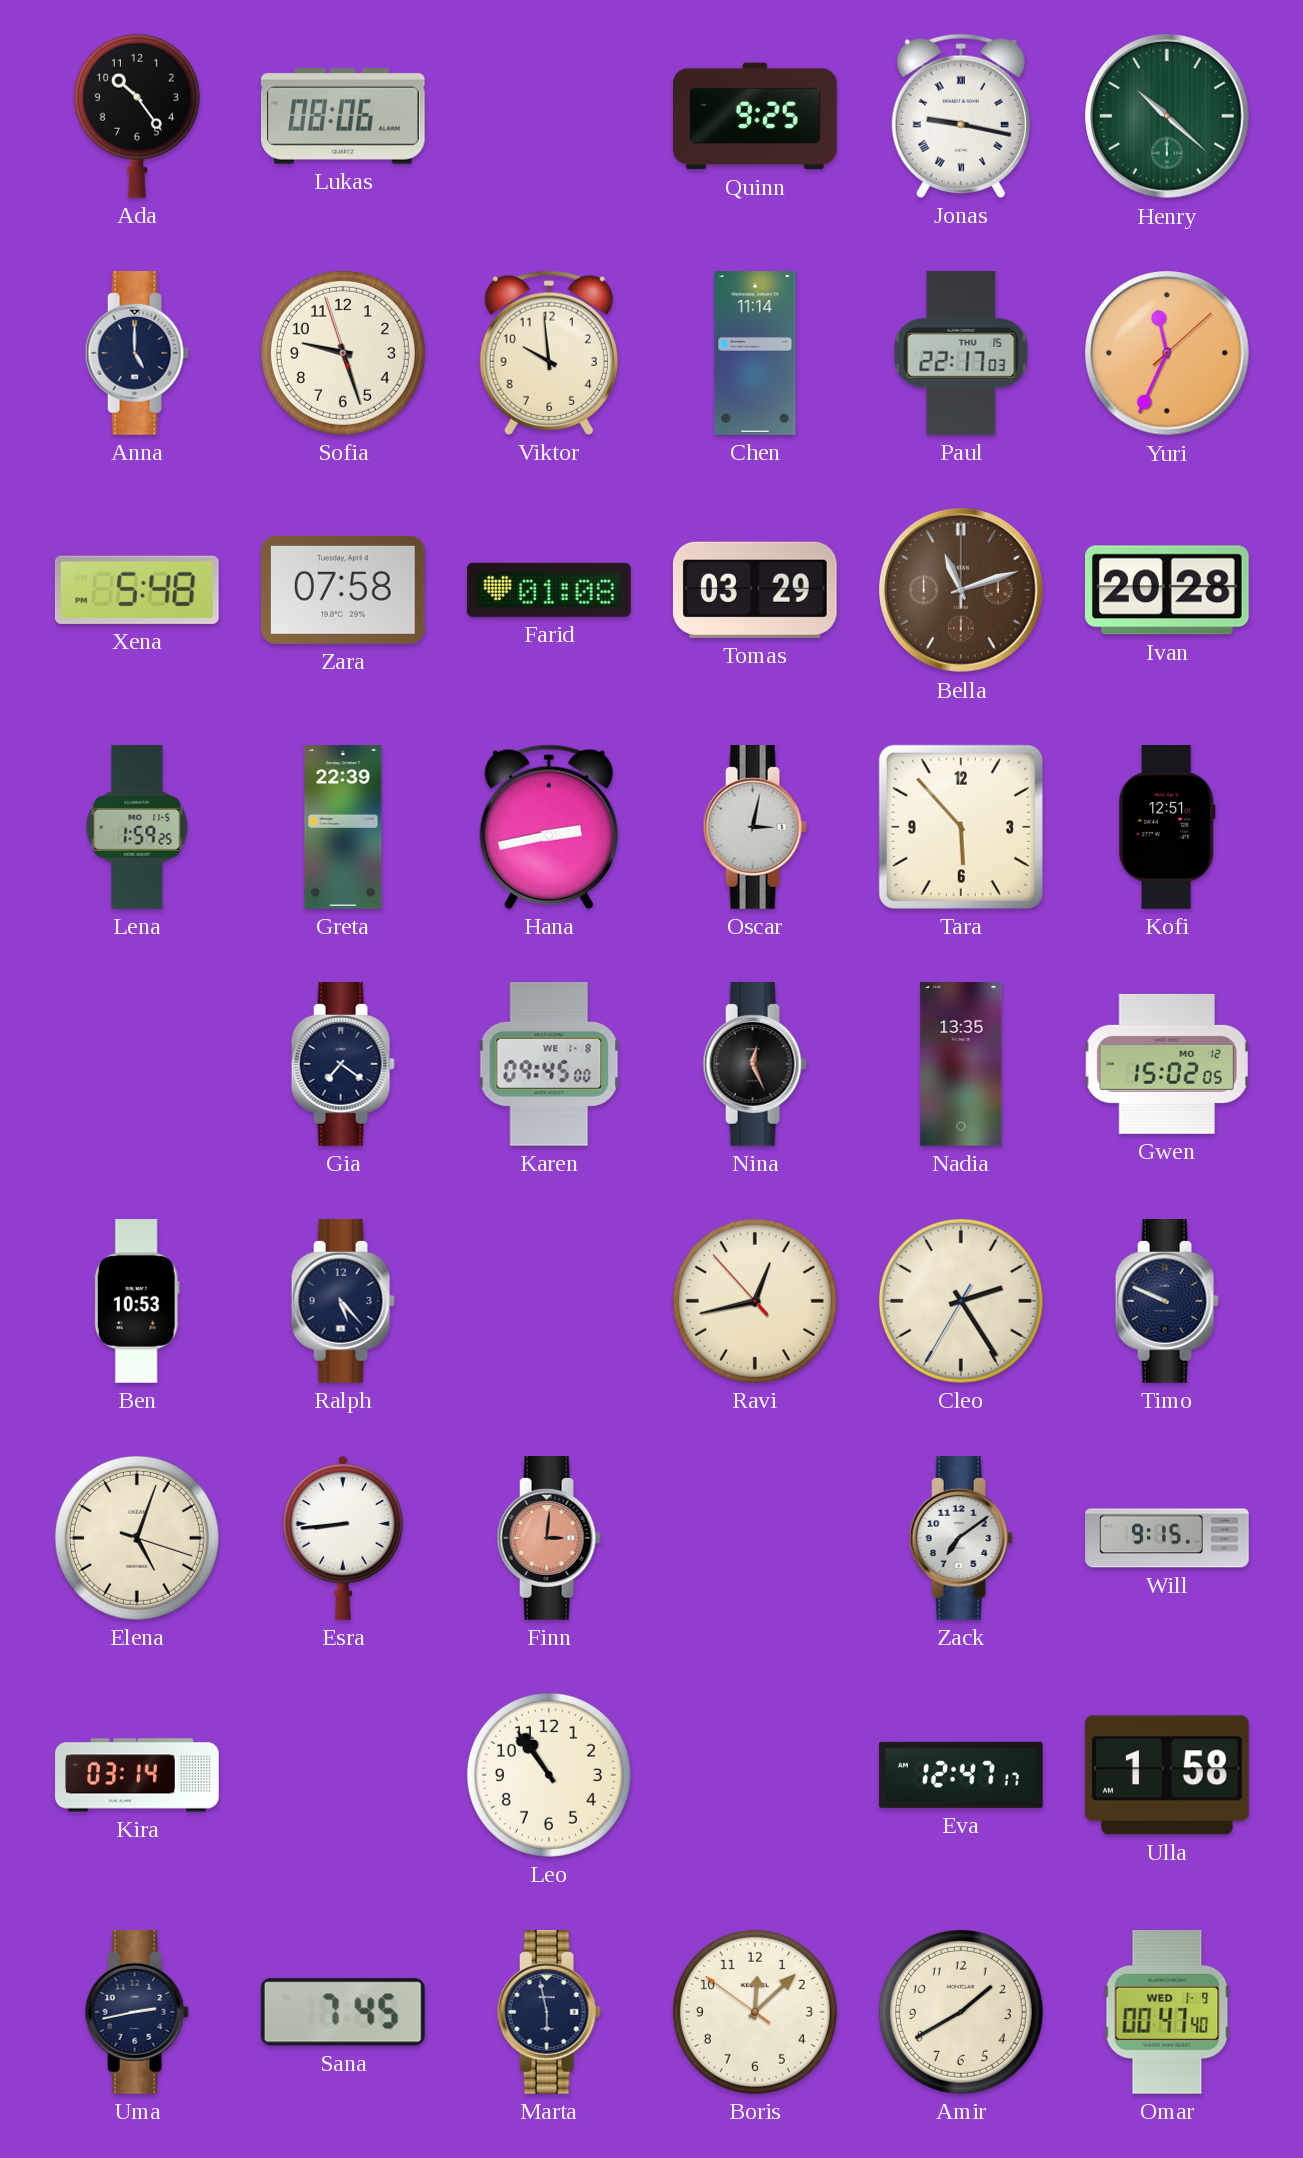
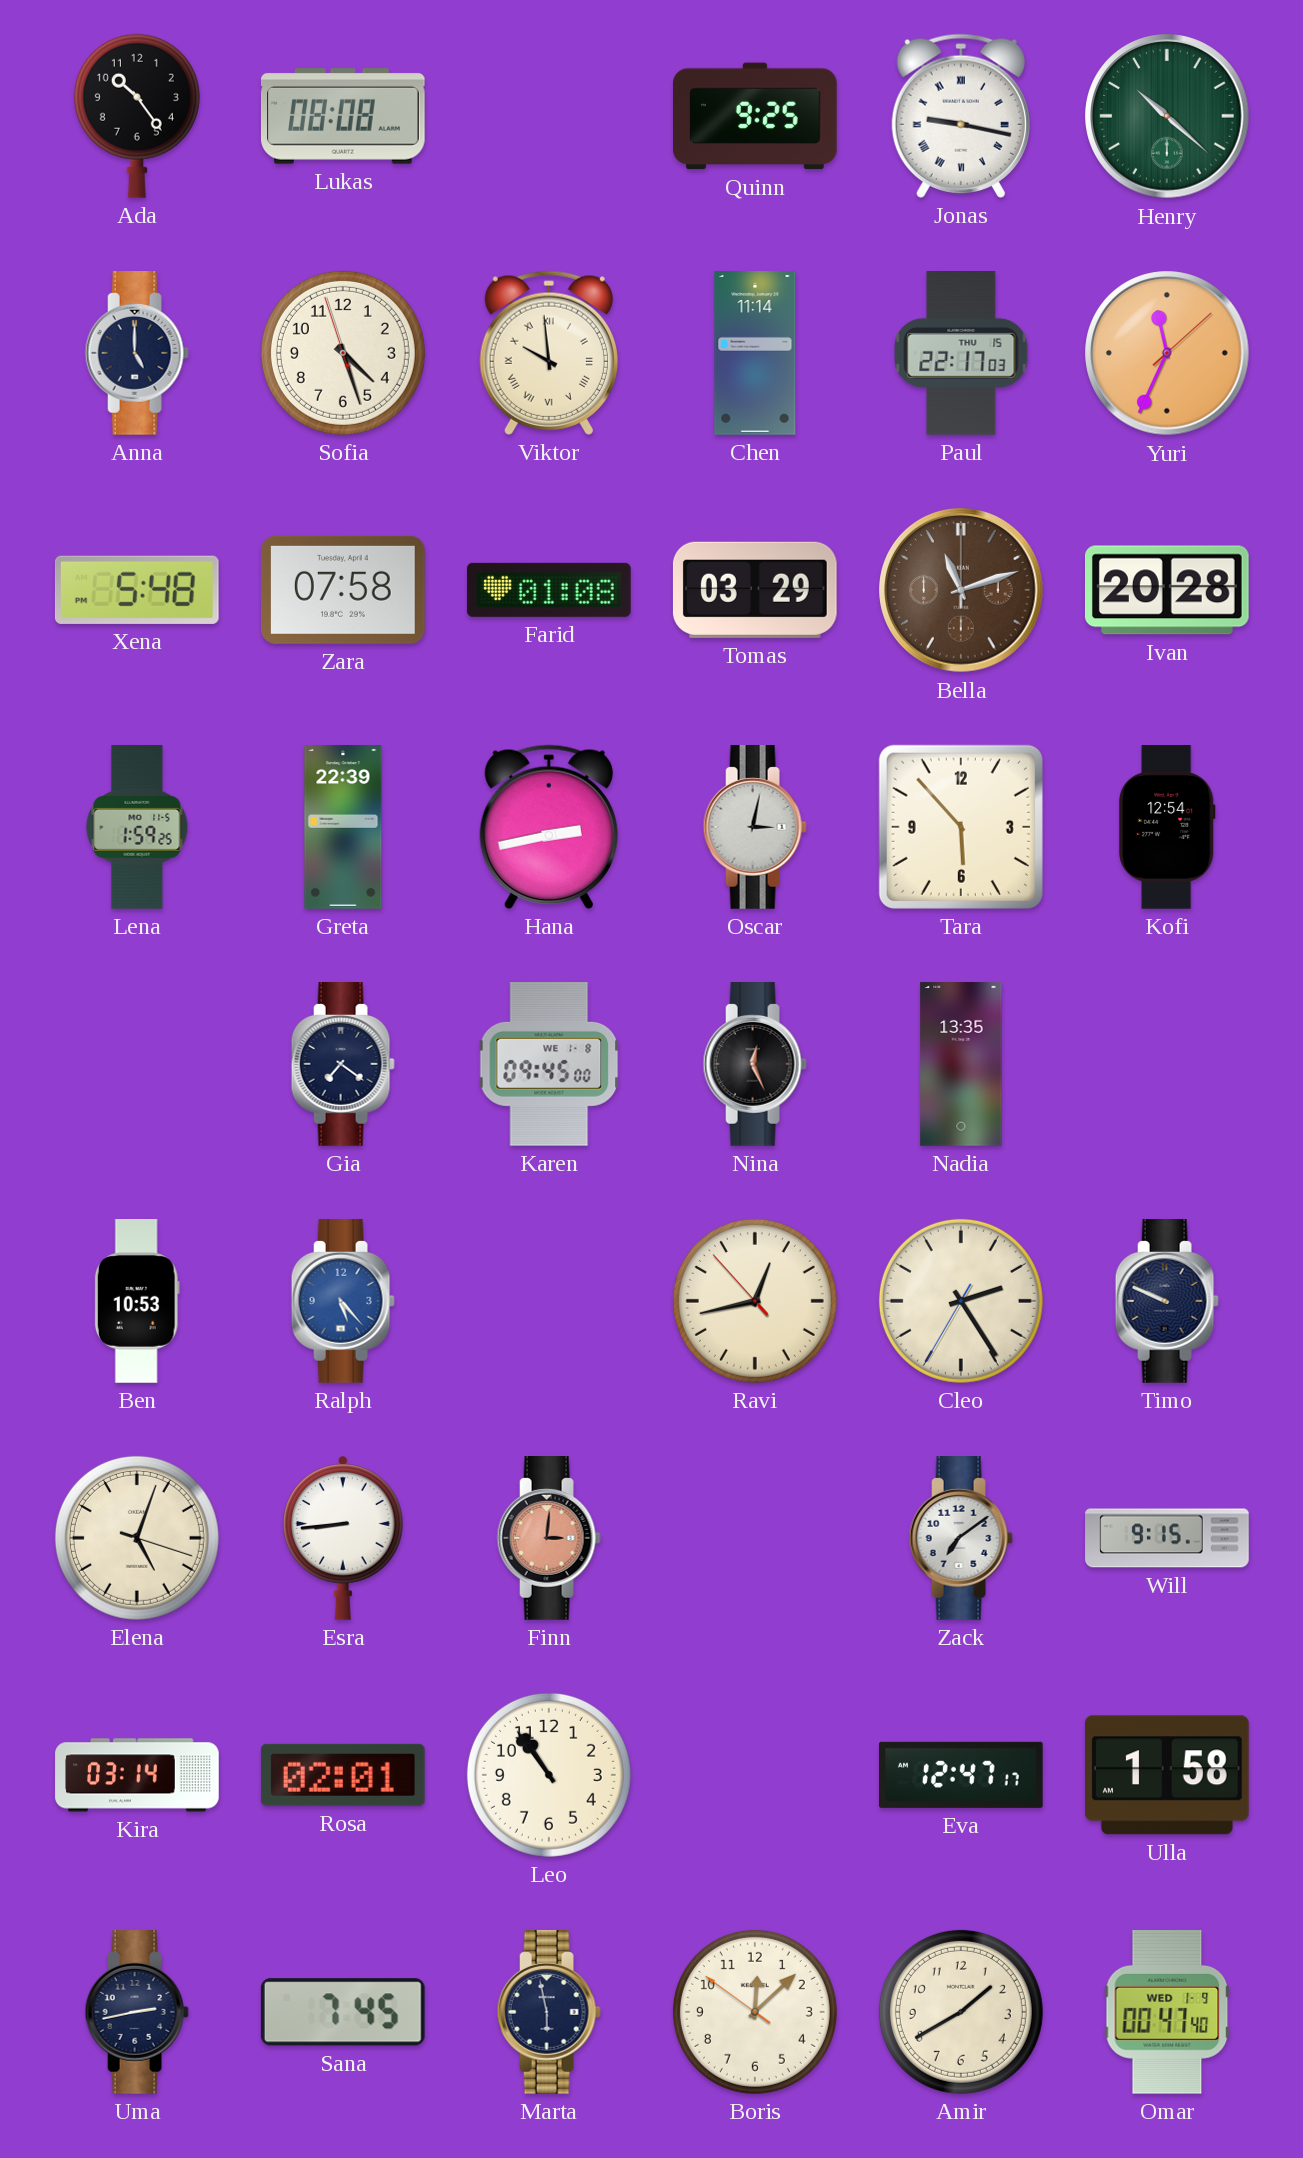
Lukas: 08:06 -> 08:08 (343, 117)
Sofia: 9:26 -> 4:26 (343, 353)
Viktor numerals: Arabic -> Roman (549, 353)
Kofi: 12:51 -> 12:54 (1167, 827)
Gwen: 15:02 -> none (1167, 1064)
Ralph dial: navy -> blue (343, 1302)
Rosa: none -> 02:01 (343, 1775)
